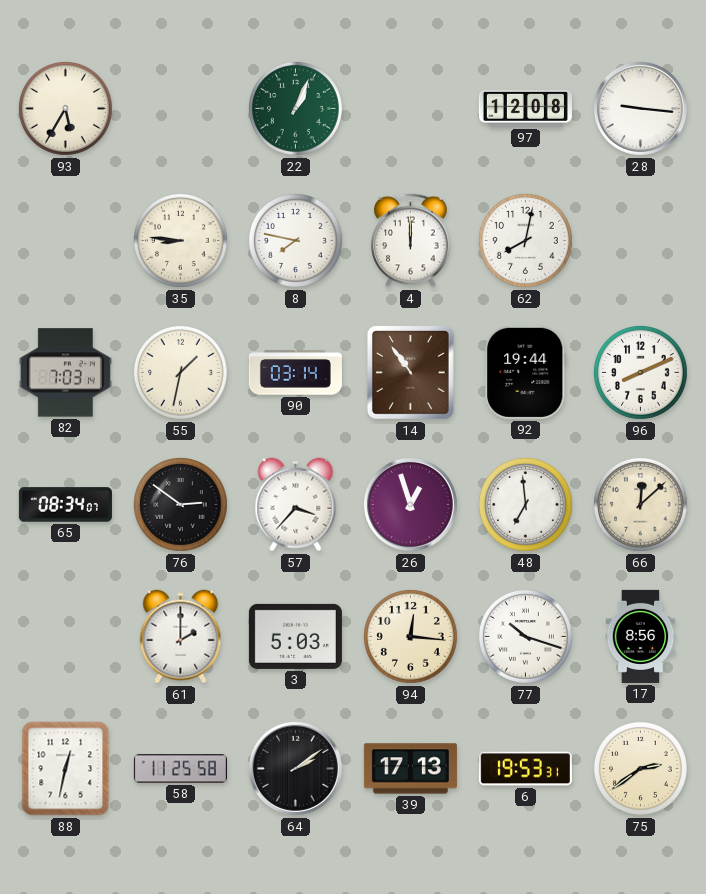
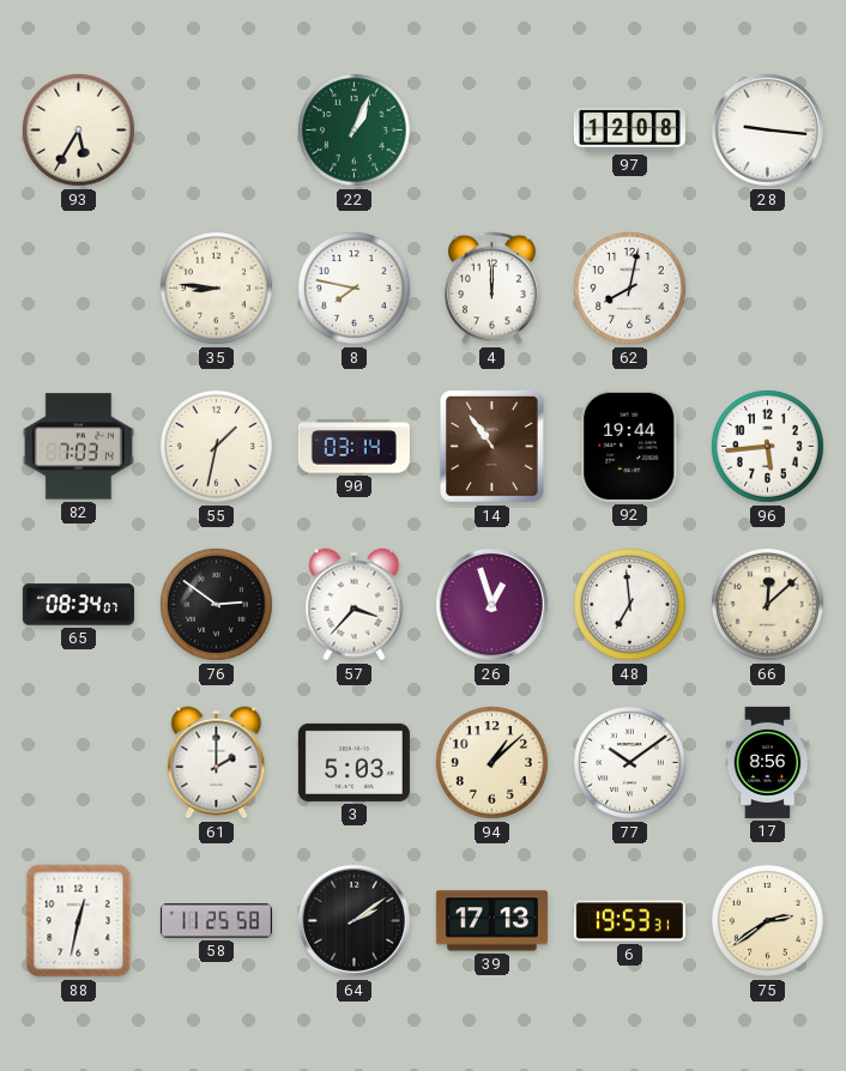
96: 8:11 -> 5:44 (767, 446)
94: 12:16 -> 1:08 (491, 762)
77: 10:18 -> 10:09 (629, 762)
